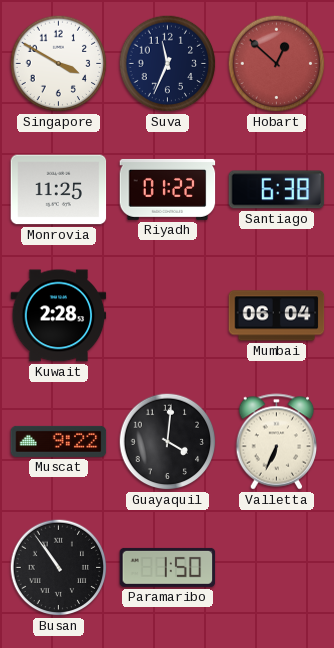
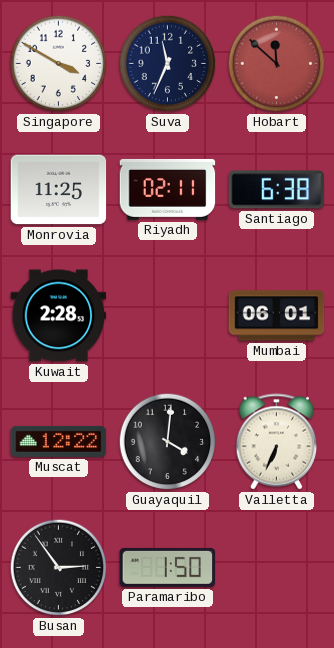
Hobart: 12:52 -> 11:52 (277, 64)
Riyadh: 01:22 -> 02:11 (168, 189)
Mumbai: 06:04 -> 06:01 (277, 316)
Muscat: 9:22 -> 12:22 (59, 441)
Busan: 10:54 -> 2:54 (59, 568)
